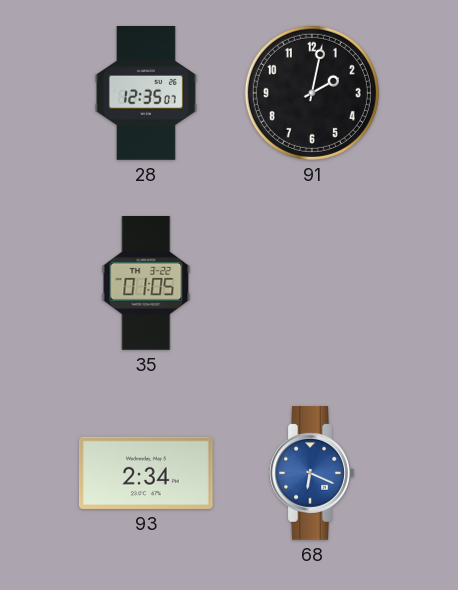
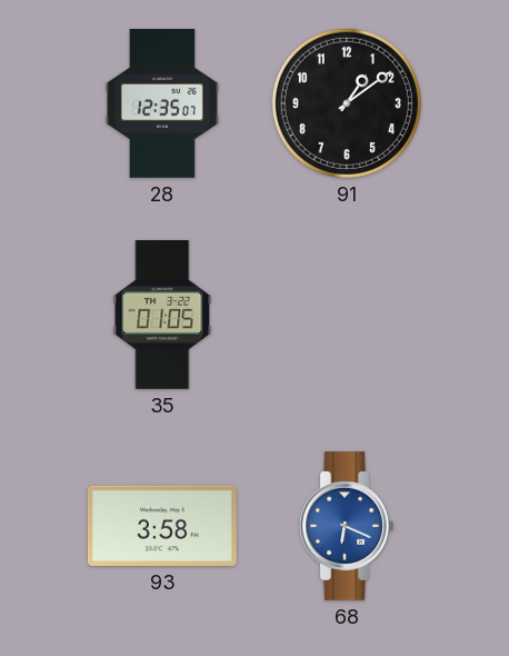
91: 2:02 -> 1:09 (347, 103)
93: 2:34 -> 3:58 (162, 526)
